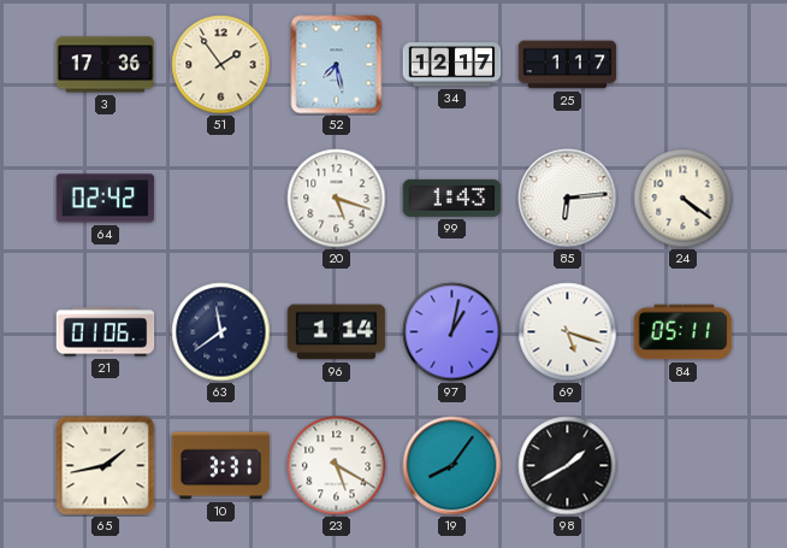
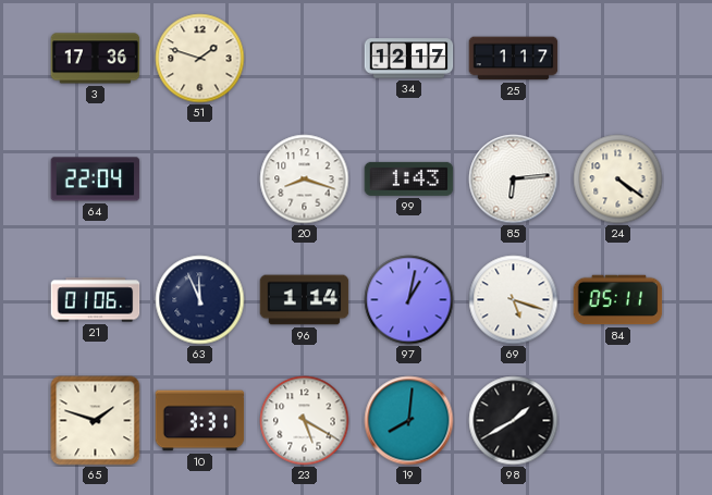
51: 1:54 -> 1:48 (200, 59)
52: 7:28 -> none (337, 65)
64: 02:42 -> 22:04 (96, 180)
20: 5:18 -> 8:18 (305, 180)
63: 11:39 -> 11:56 (200, 300)
65: 1:43 -> 1:48 (96, 421)
19: 8:06 -> 8:01 (409, 421)
